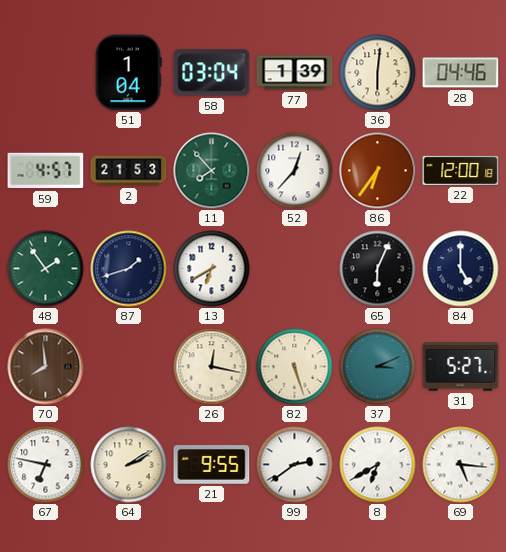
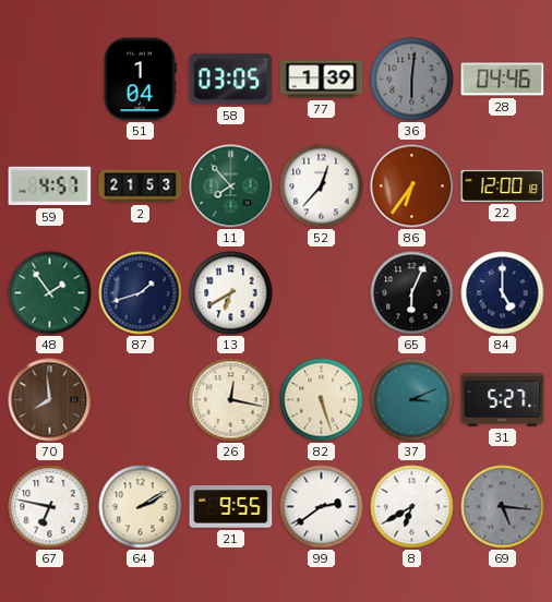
58: 03:04 -> 03:05 (231, 80)
36 dial: cream -> grey (412, 80)
69 dial: white -> grey (503, 507)
